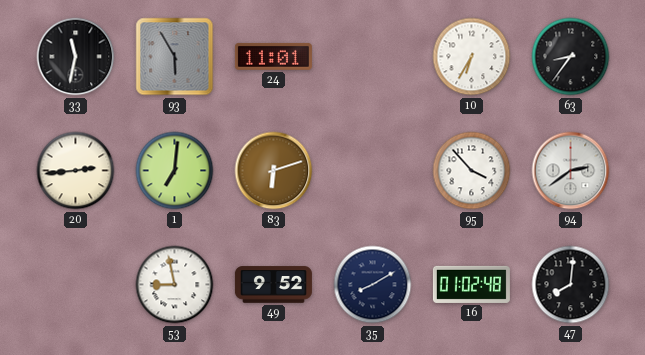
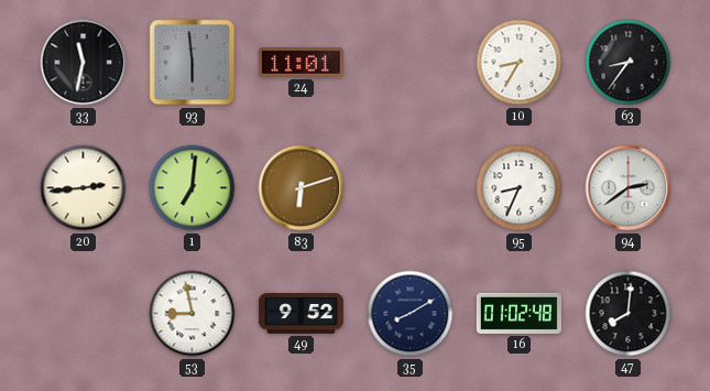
93: 5:55 -> 5:59 (193, 63)
10: 6:35 -> 8:35 (520, 63)
95: 3:53 -> 8:34 (520, 188)
